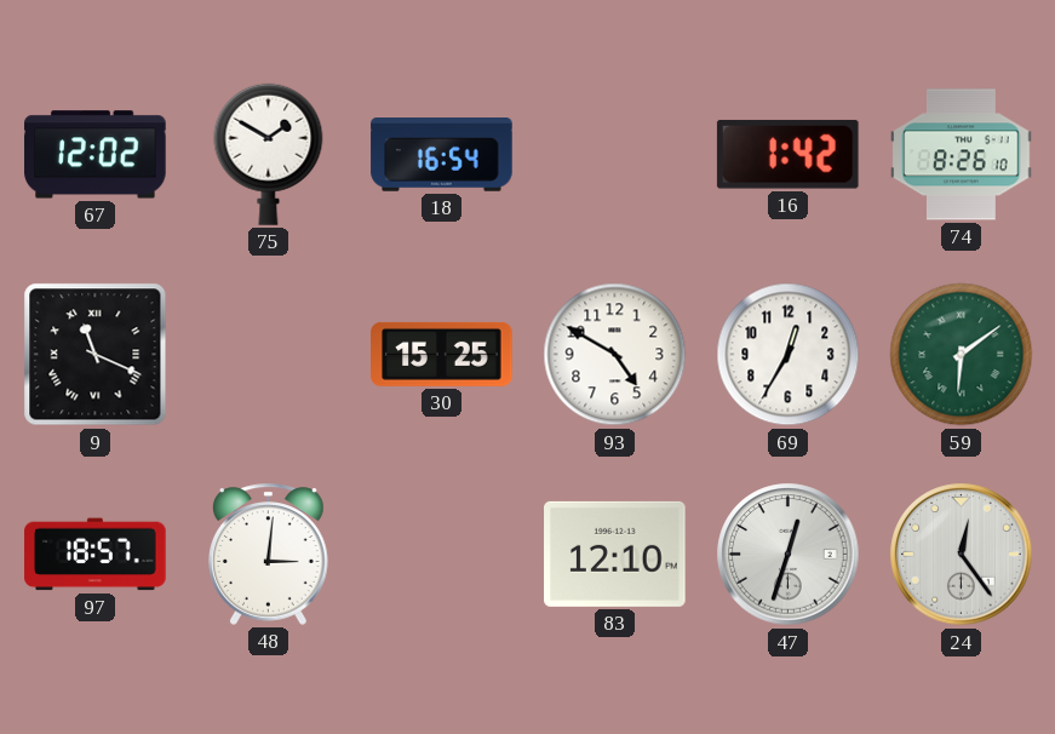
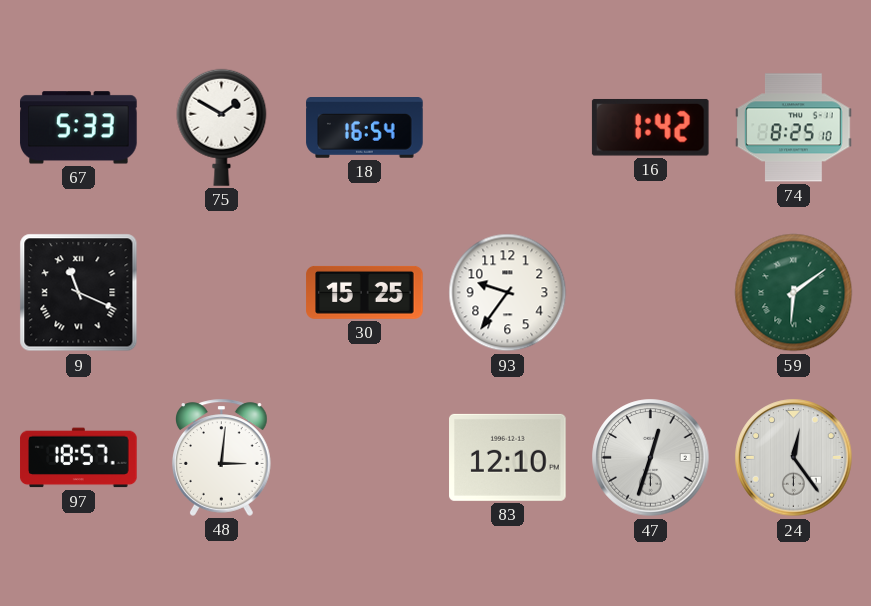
67: 12:02 -> 5:33 (79, 128)
74: 8:26 -> 8:25 (794, 128)
93: 4:50 -> 9:36 (508, 293)
69: 12:35 -> none (789, 355)
